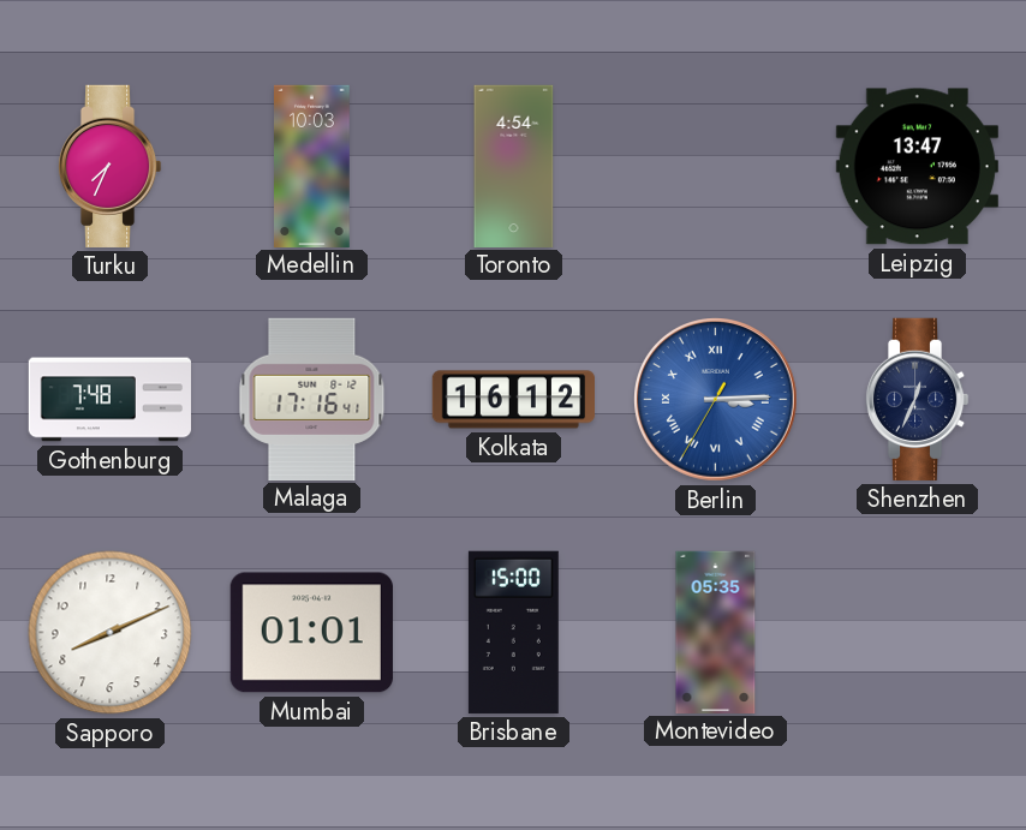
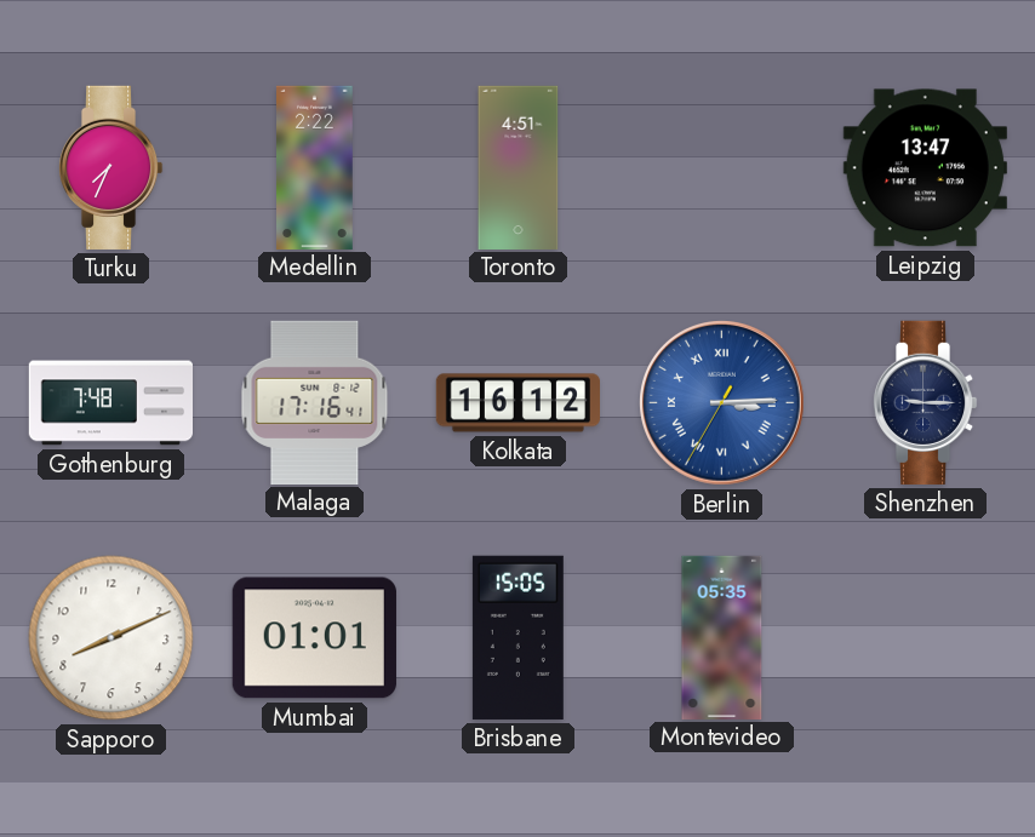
Medellin: 10:03 -> 2:22 (315, 167)
Toronto: 4:54 -> 4:51 (519, 167)
Shenzhen: 12:34 -> 9:15 (925, 402)
Brisbane: 15:00 -> 15:05 (517, 637)
